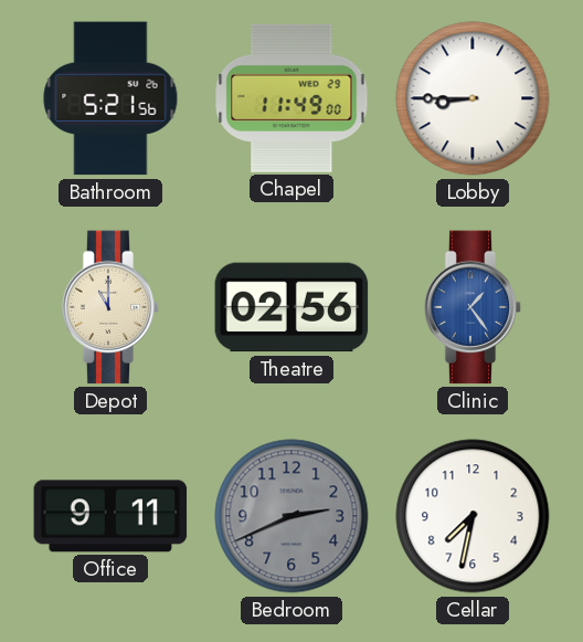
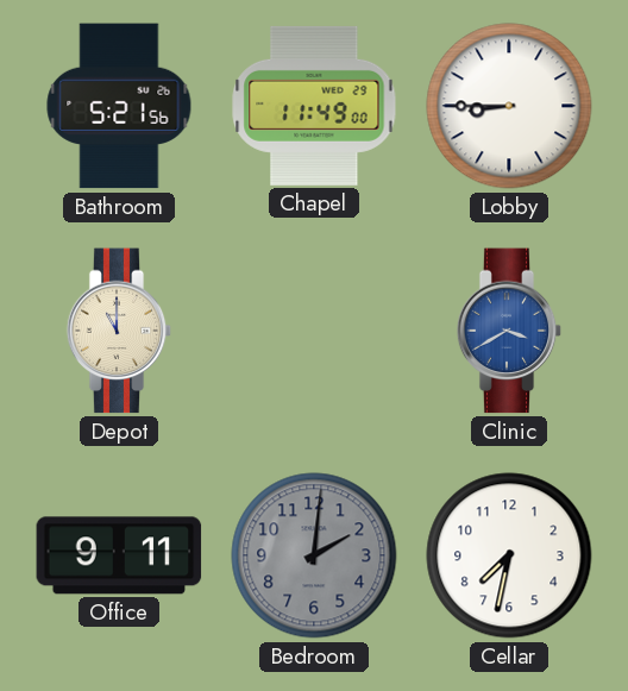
Theatre: 02:56 -> none (291, 307)
Clinic: 1:24 -> 3:40 (509, 331)
Bedroom: 2:41 -> 2:01 (314, 555)
